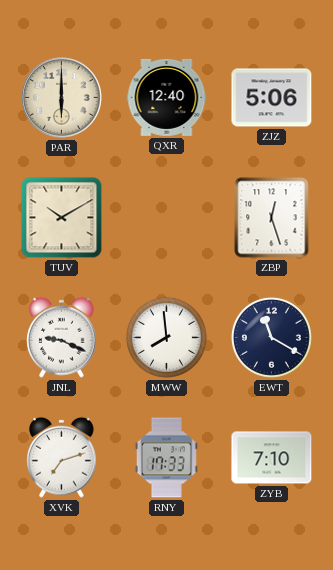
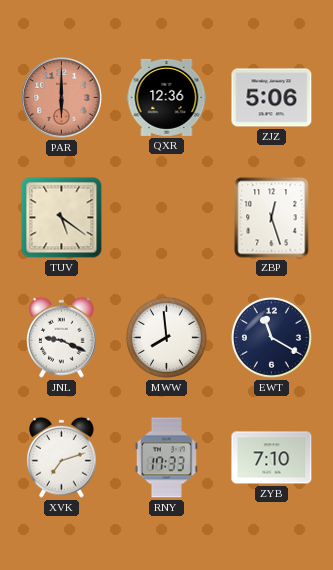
PAR dial: cream -> salmon (62, 98)
QXR: 12:40 -> 12:36 (167, 97)
TUV: 10:10 -> 5:21 (62, 218)
